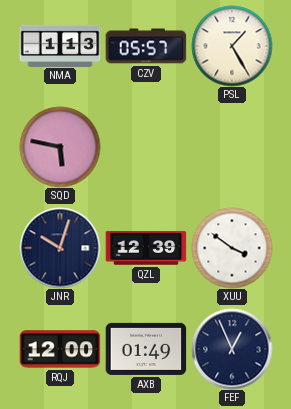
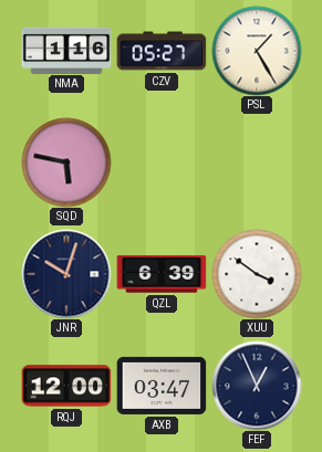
NMA: 1:13 -> 1:16 (66, 50)
CZV: 05:57 -> 05:27 (162, 51)
QZL: 12:39 -> 6:39 (162, 274)
AXB: 01:49 -> 03:47 (162, 386)
